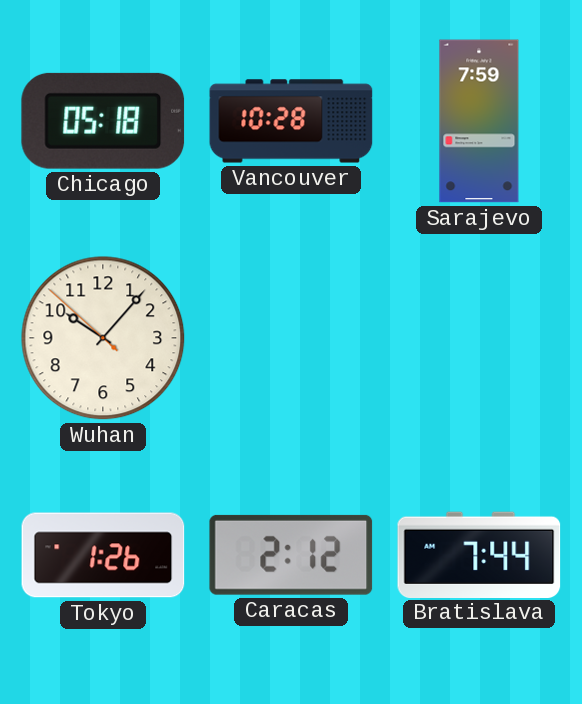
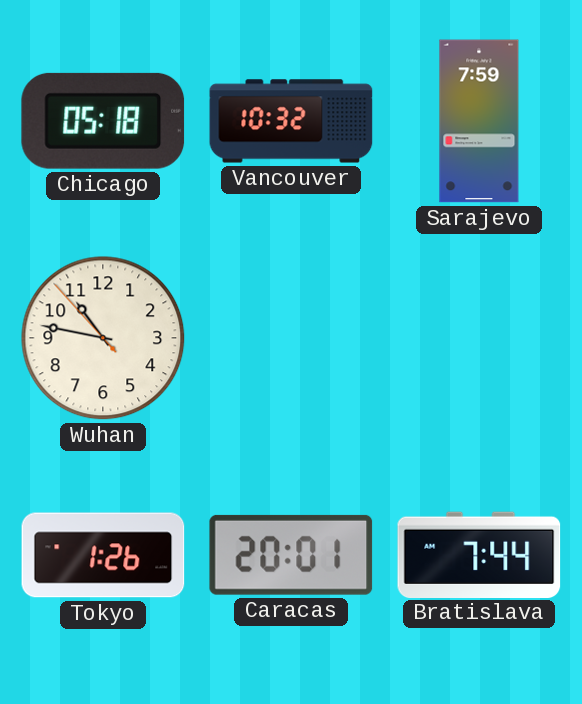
Vancouver: 10:28 -> 10:32 (291, 121)
Wuhan: 10:06 -> 10:46 (103, 338)
Caracas: 2:12 -> 20:01 (291, 555)
